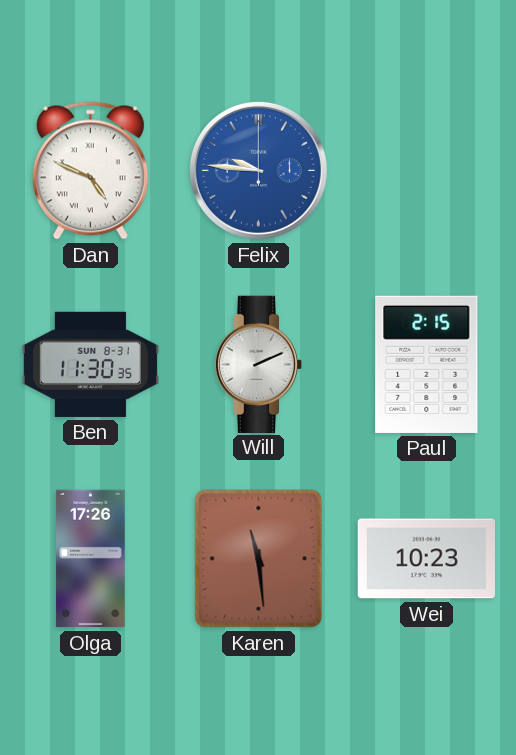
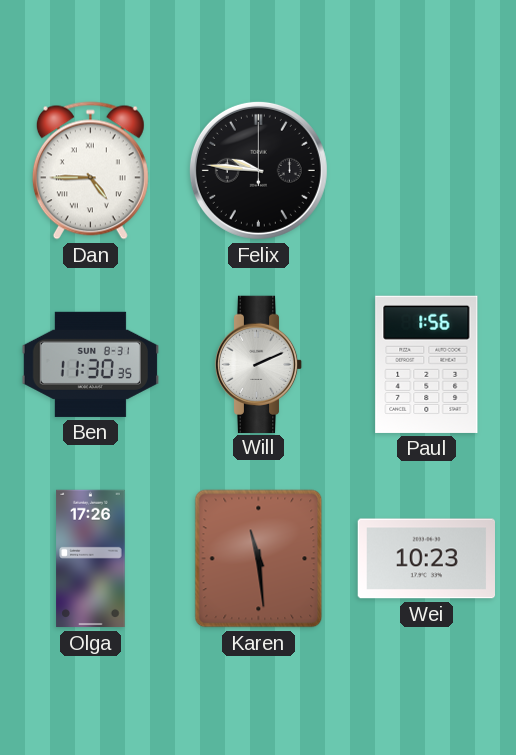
Dan: 4:49 -> 4:45 (90, 171)
Felix dial: blue -> black (258, 170)
Paul: 2:15 -> 1:56 (427, 364)
